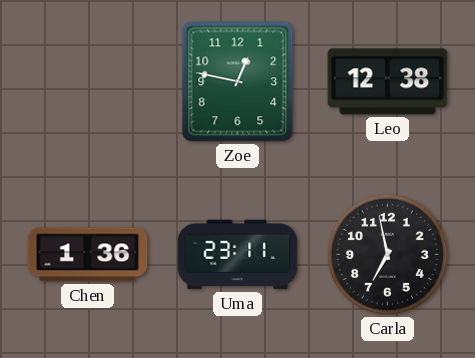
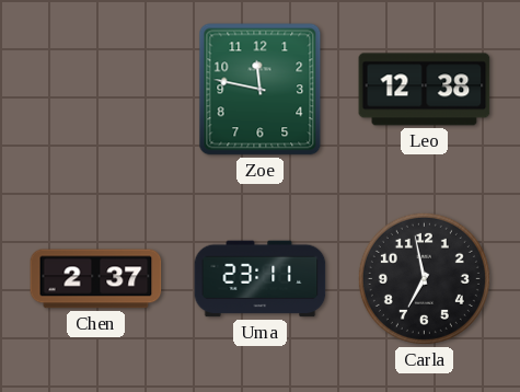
Zoe: 12:47 -> 11:47 (261, 90)
Chen: 1:36 -> 2:37 (96, 279)
